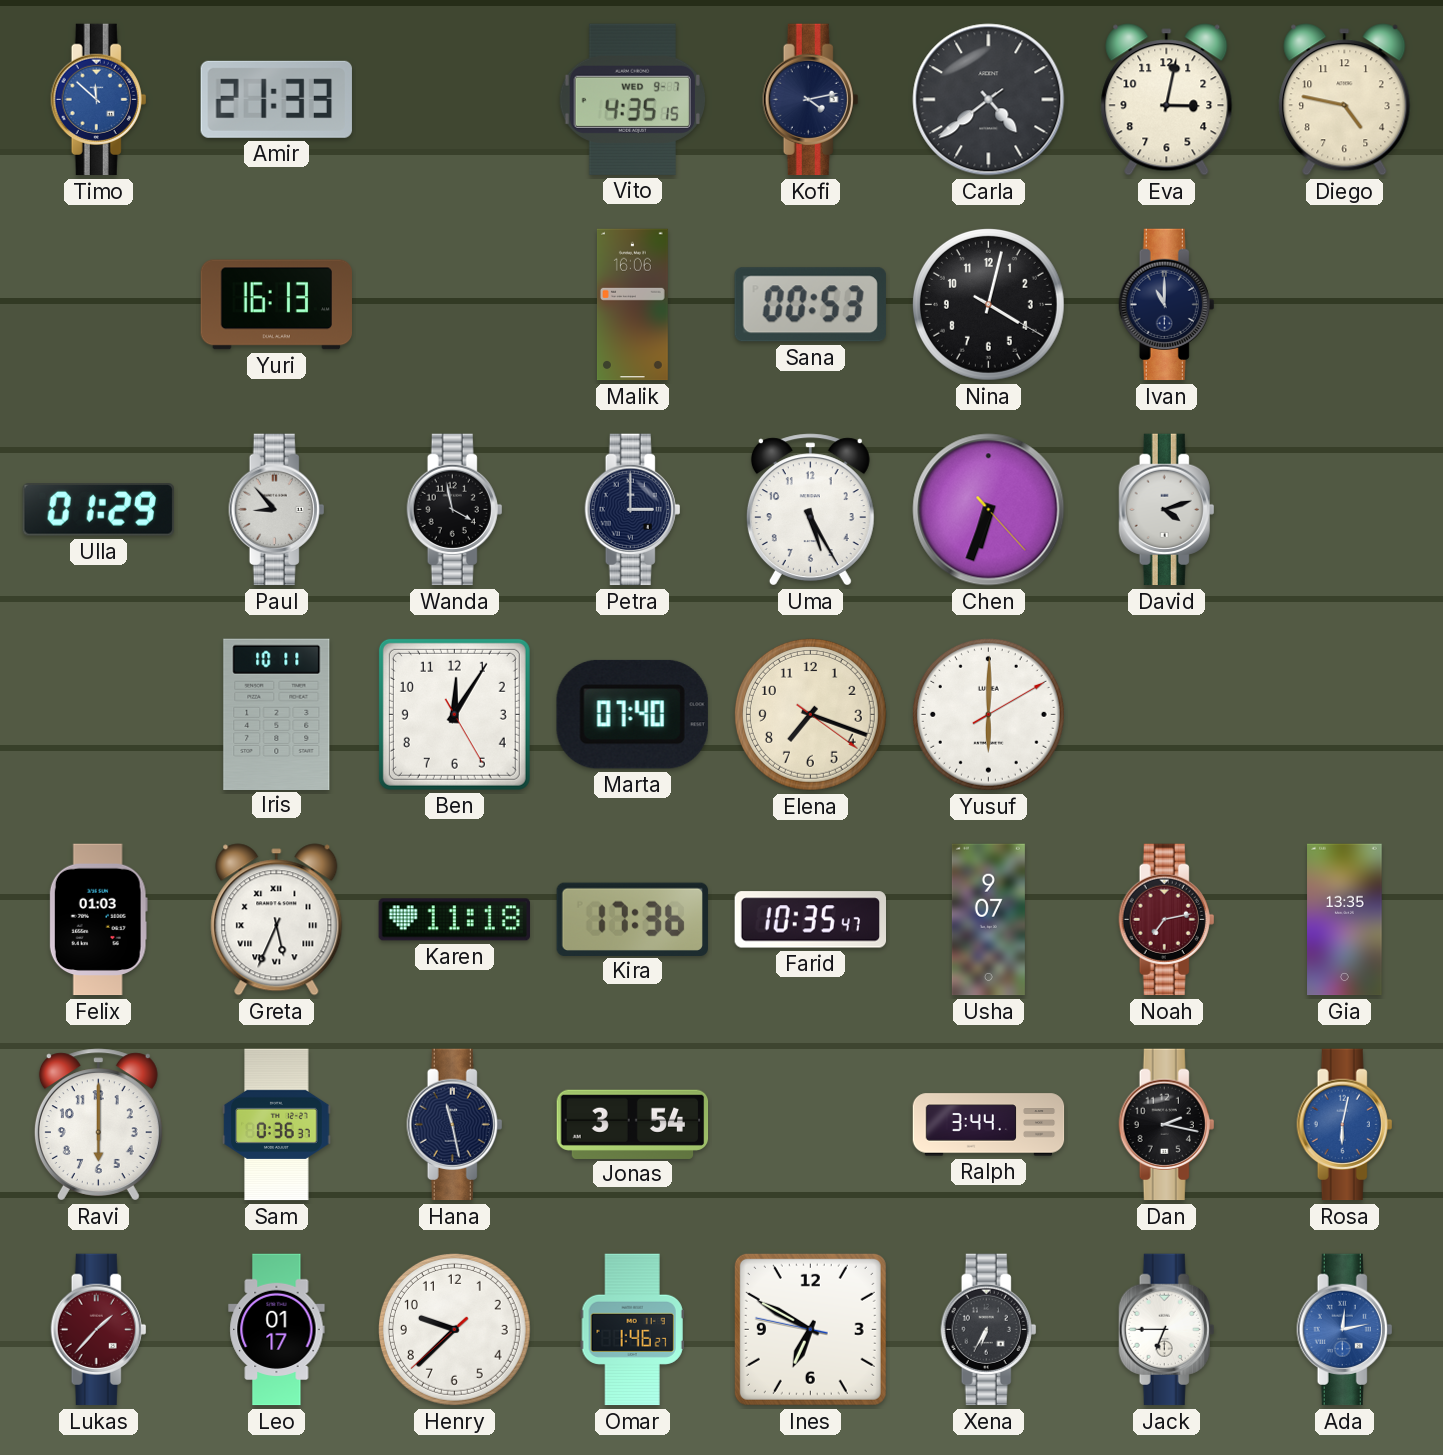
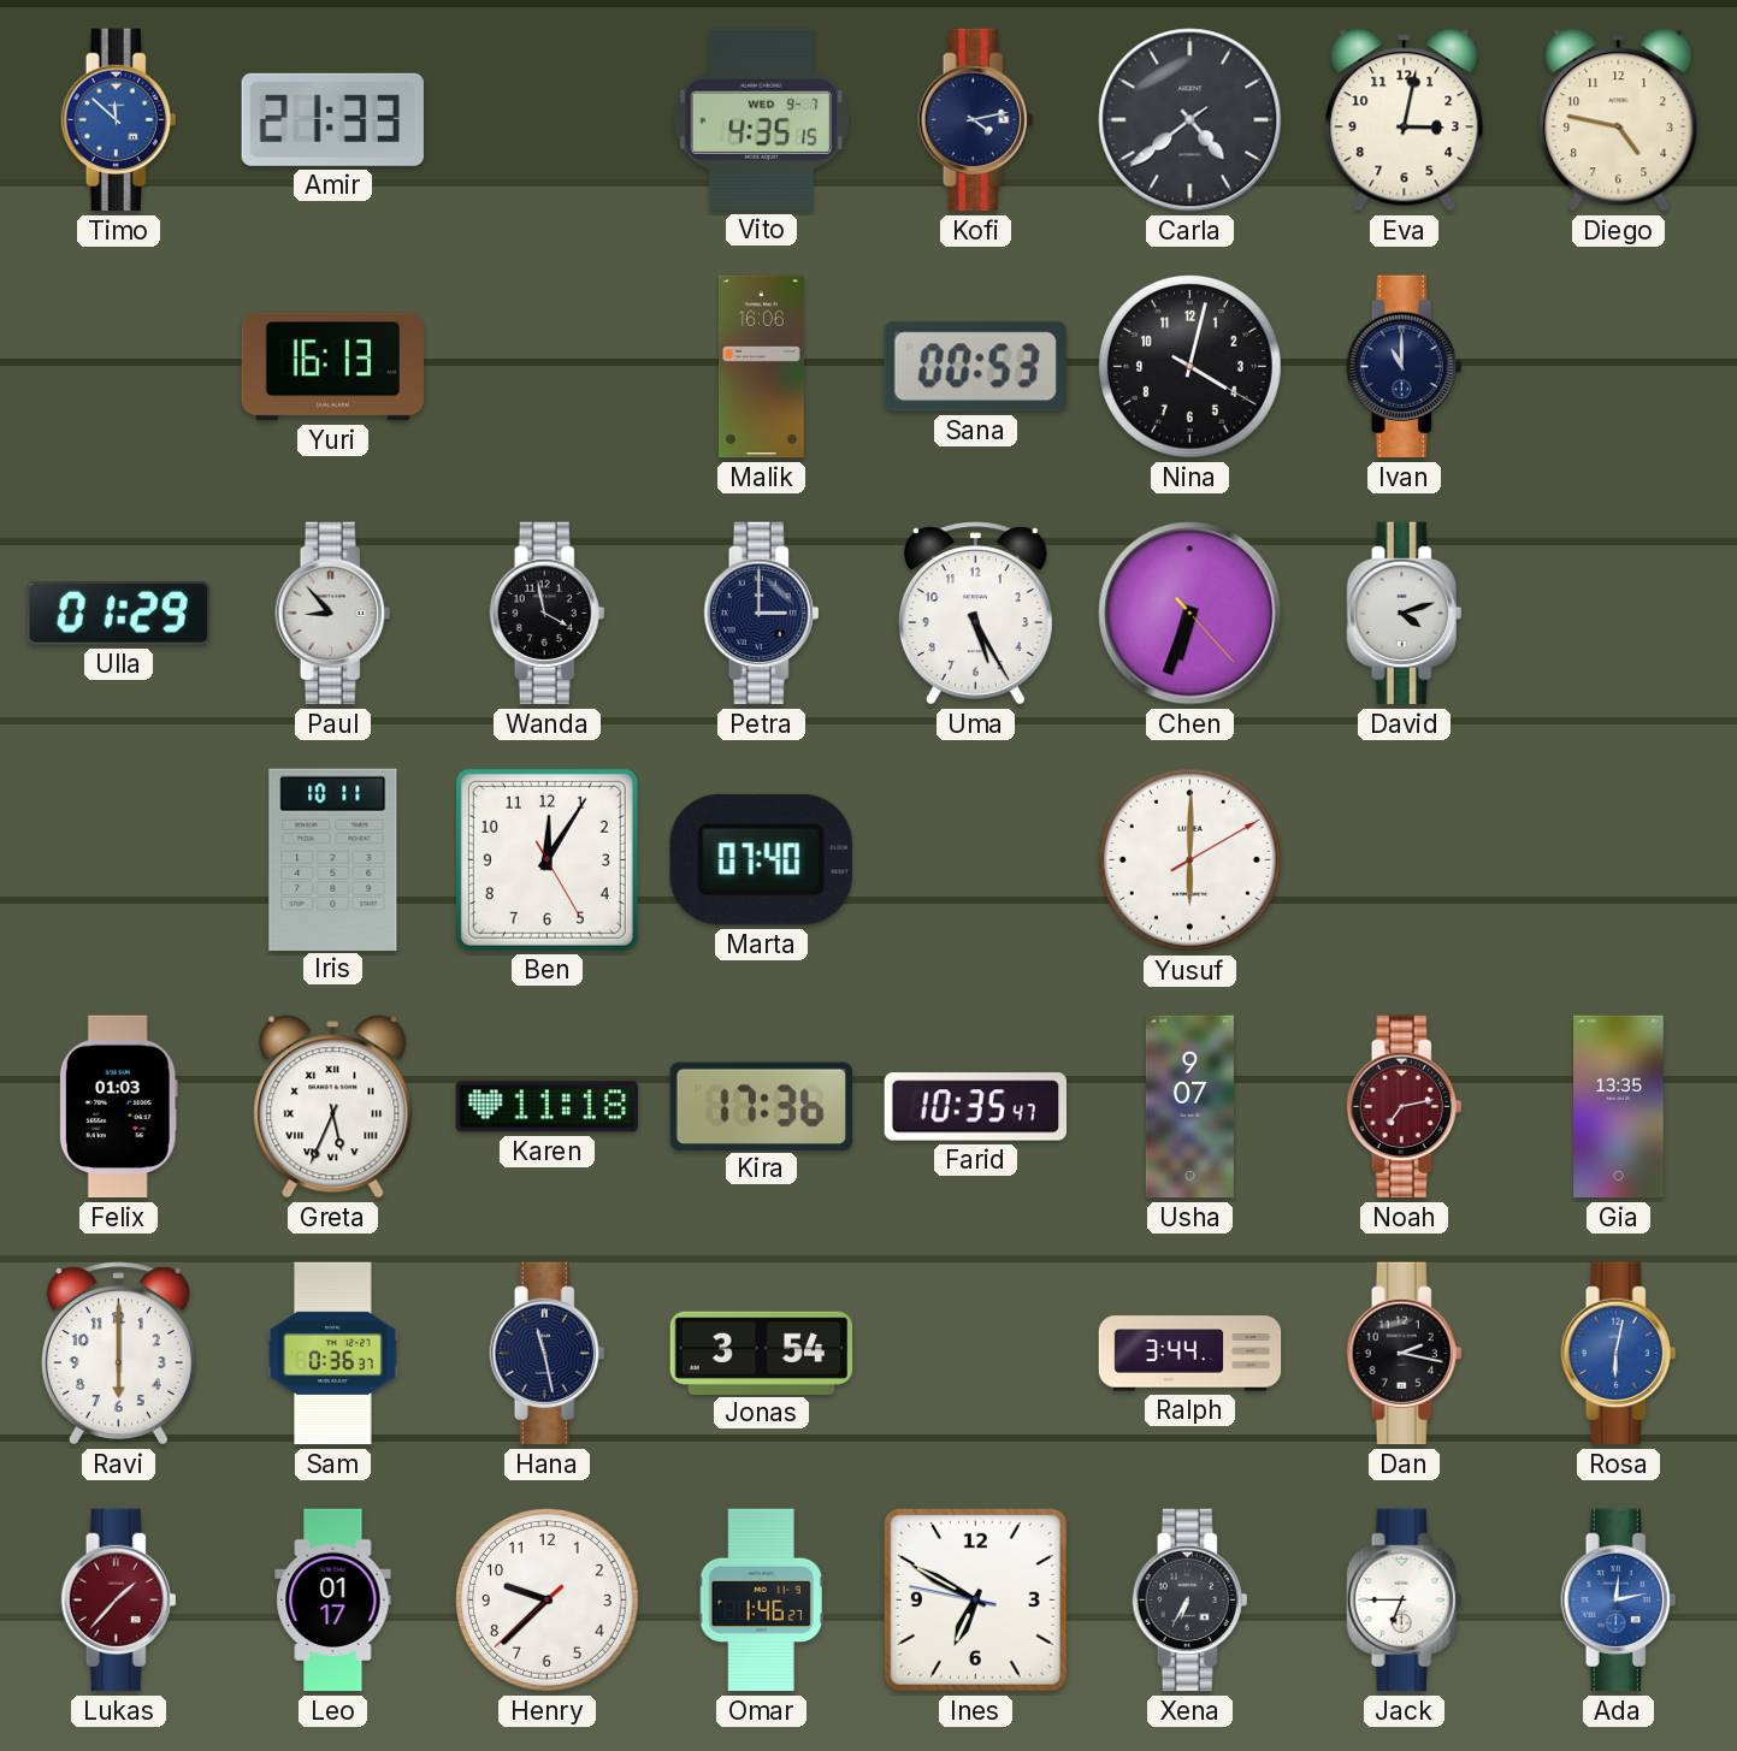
Elena: 7:18 -> none (810, 714)
